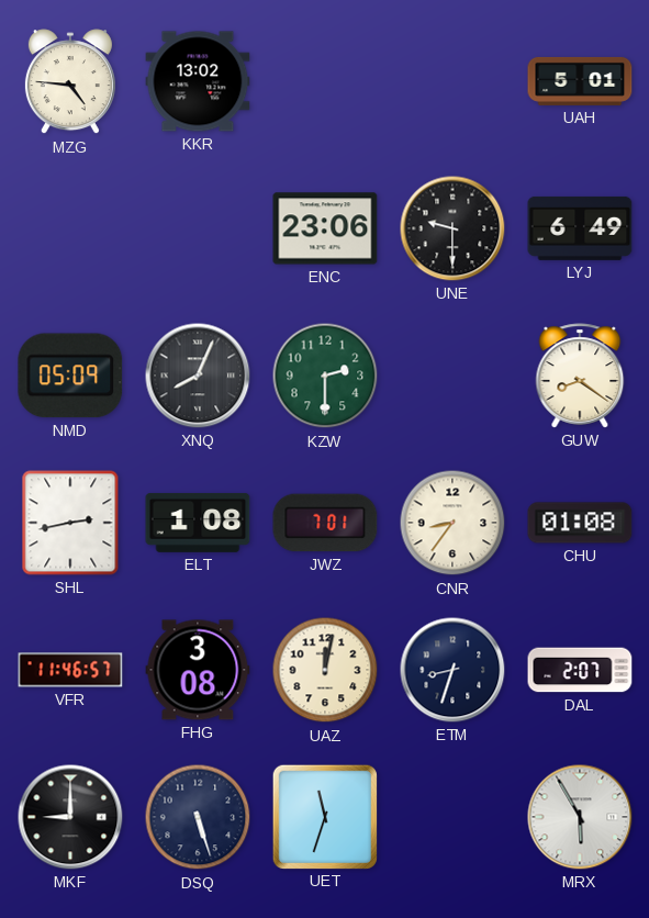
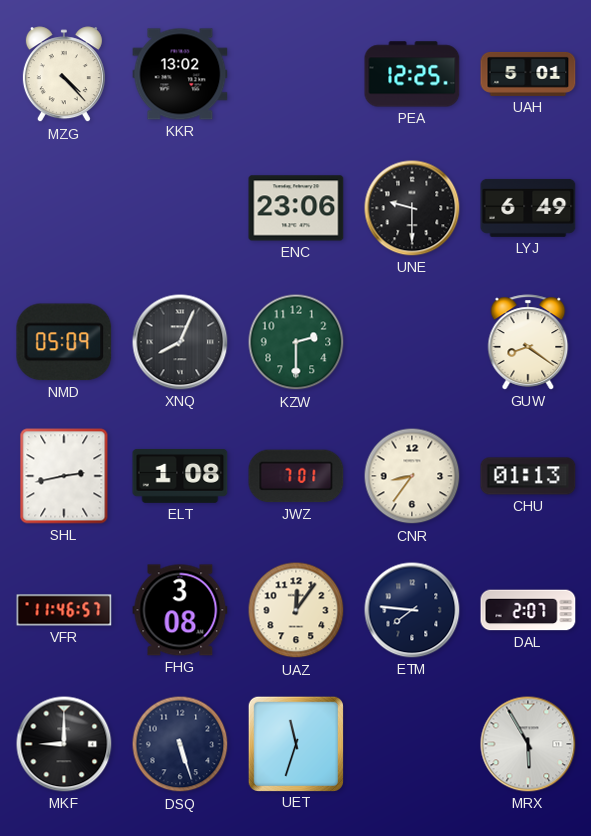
MZG: 4:46 -> 4:23 (64, 75)
PEA: none -> 12:25 (412, 74)
CHU: 01:08 -> 01:13 (528, 476)
UAZ: 12:02 -> 12:06 (296, 610)
ETM: 8:33 -> 7:46 (412, 610)
